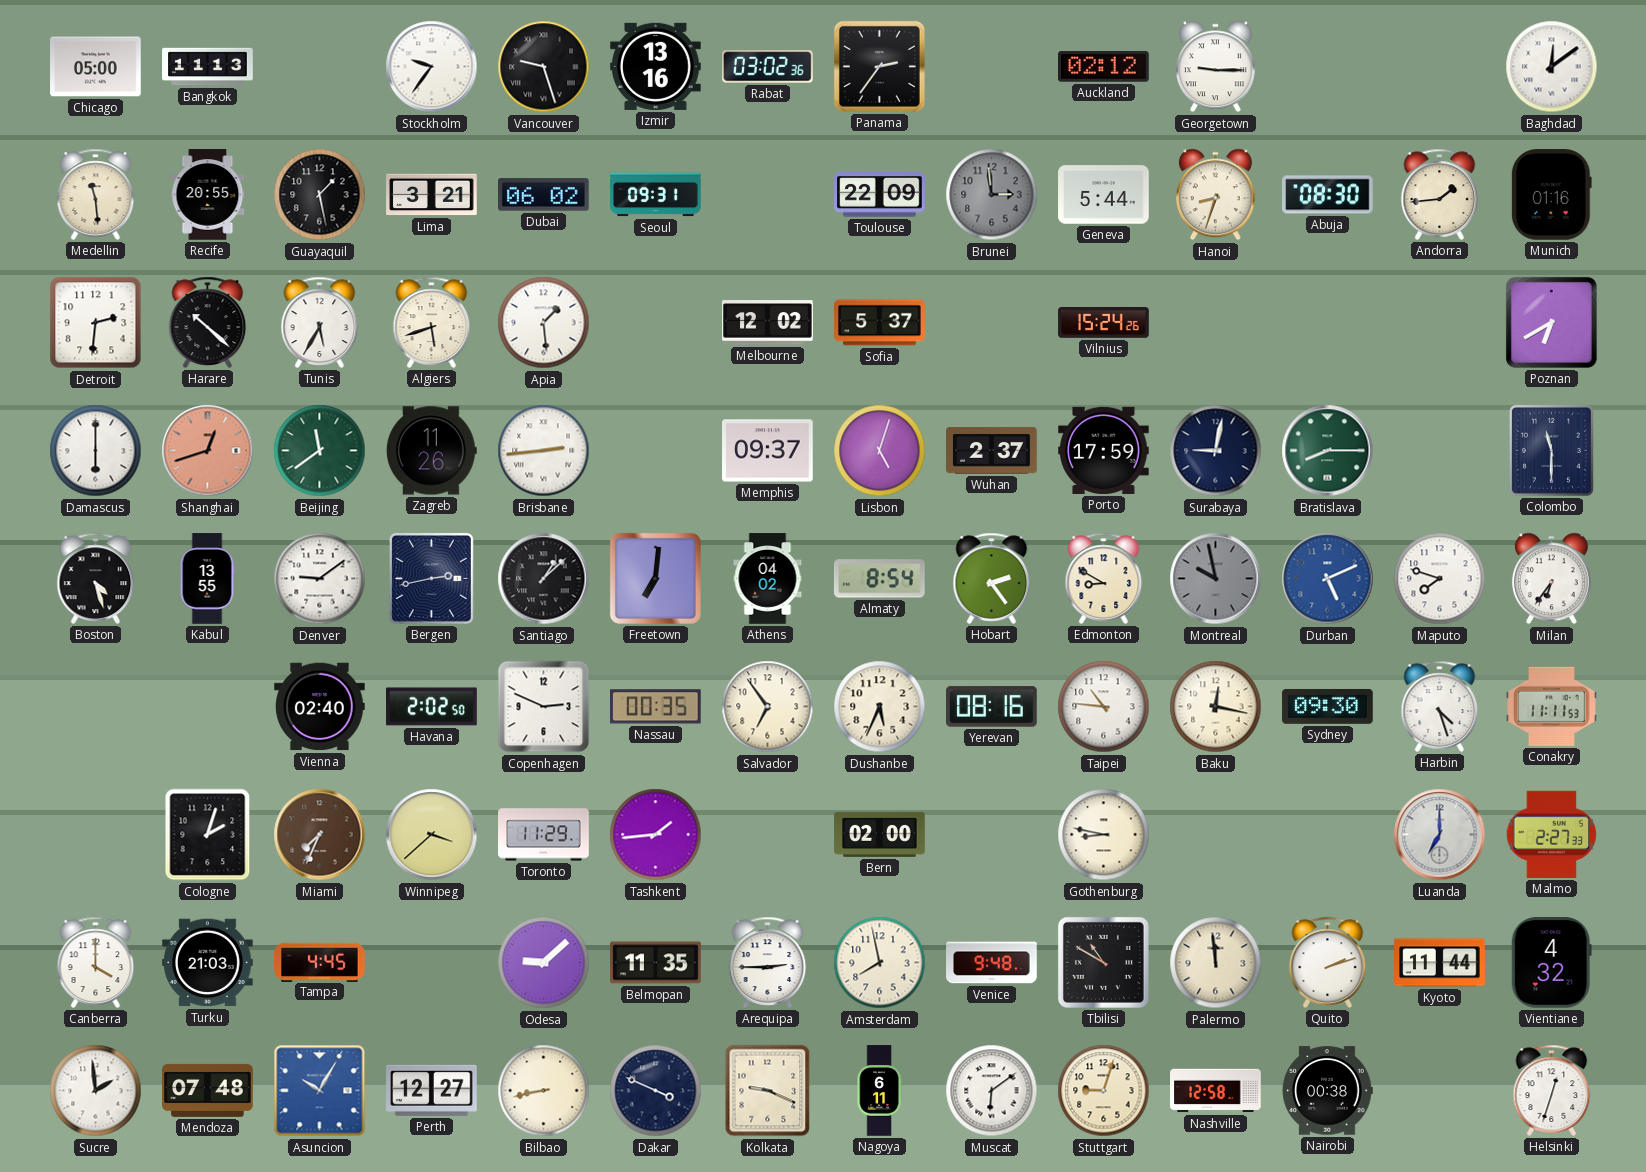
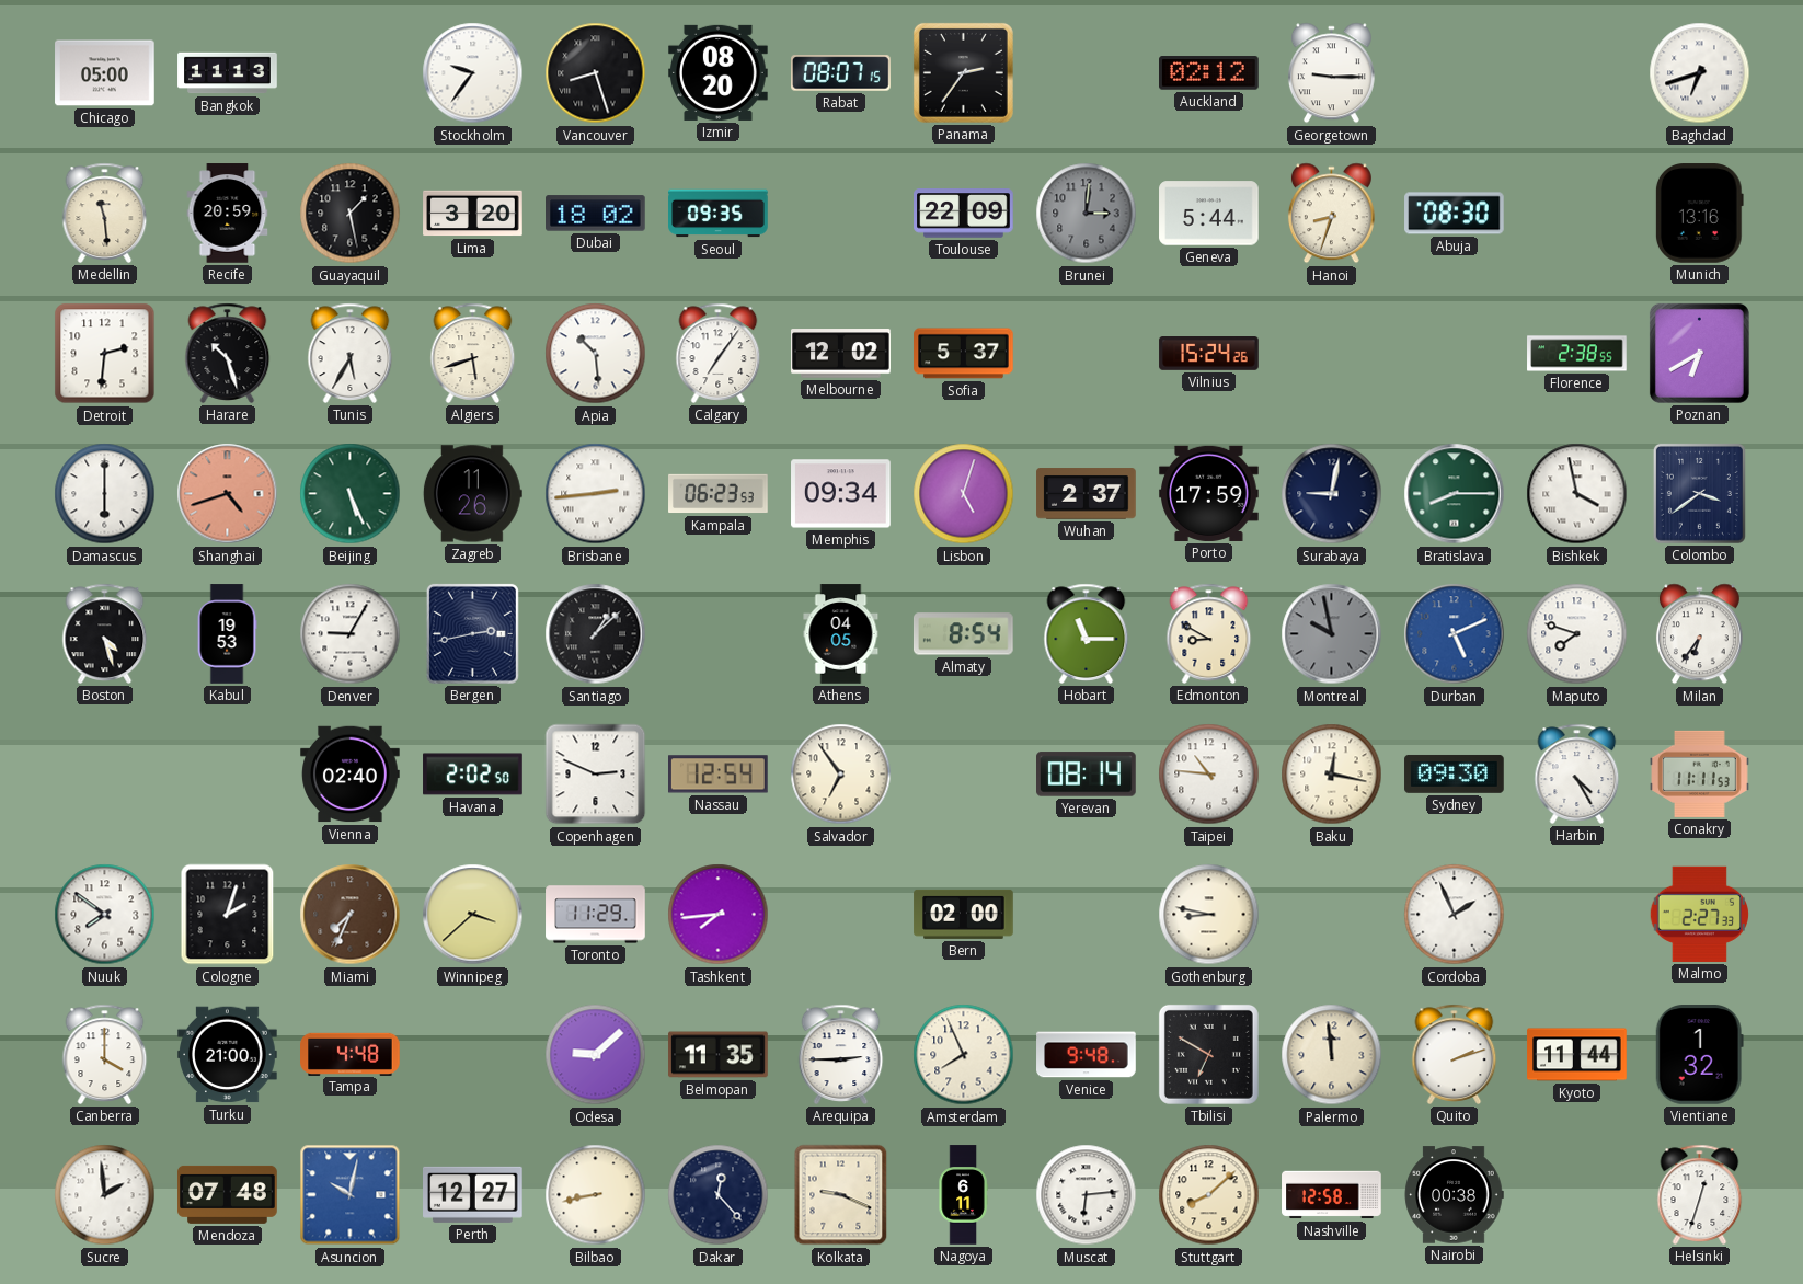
Vancouver: 9:27 -> 8:27 (596, 73)
Izmir: 13:16 -> 08:20 (719, 72)
Rabat: 03:02 -> 08:07 (841, 73)
Baghdad: 12:09 -> 6:42 (1700, 73)
Recife: 20:55 -> 20:59 (228, 214)
Lima: 3:21 -> 3:20 (473, 214)
Dubai: 06:02 -> 18:02 (596, 214)
Seoul: 09:31 -> 09:35 (719, 214)
Brunei: 2:59 -> 3:01 (1087, 214)
Andorra: 1:44 -> none (1440, 194)
Munich: 01:16 -> 13:16 (1699, 214)
Harare: 10:22 -> 10:27 (228, 353)
Apia: 1:29 -> 10:29 (596, 354)
Calgary: none -> 7:06 (719, 353)
Florence: none -> 2:38 (1577, 354)
Shanghai: 12:42 -> 4:42 (228, 494)
Beijing: 11:39 -> 5:26 (351, 494)
Kampala: none -> 06:23 (719, 494)
Memphis: 09:37 -> 09:34 (841, 494)
Bishkek: none -> 3:58 (1577, 494)
Colombo: 11:30 -> 3:39 (1699, 493)
Kabul: 13:55 -> 19:53 (227, 634)
Denver: 9:09 -> 9:05 (351, 634)
Freetown: 7:01 -> none (655, 578)
Athens: 04:02 -> 04:05 (841, 634)
Hobart: 2:24 -> 11:15 (1087, 633)
Nassau: 00:35 -> 12:54 (719, 775)
Dushanbe: 5:34 -> none (880, 707)
Yerevan: 08:16 -> 08:14 (1087, 775)
Harbin: 4:27 -> 4:25 (1577, 773)
Nuuk: none -> 7:51 (105, 915)
Tashkent: 1:44 -> 7:44 (719, 915)
Cordoba: none -> 1:56 (1455, 915)
Luanda: 7:00 -> none (1440, 835)
Turku: 21:03 -> 21:00 (228, 1055)
Tampa: 4:45 -> 4:48 (351, 1054)
Amsterdam: 7:58 -> 7:56 (964, 1055)
Tbilisi: 10:50 -> 6:50 (1208, 1054)
Vientiane: 4:32 -> 1:32 (1699, 1055)
Asuncion: 10:05 -> 10:02 (351, 1195)
Dakar: 3:49 -> 12:23 (719, 1195)
Muscat: 6:09 -> 6:14 (1087, 1195)
Stuttgart: 9:03 -> 8:08 (1209, 1195)
